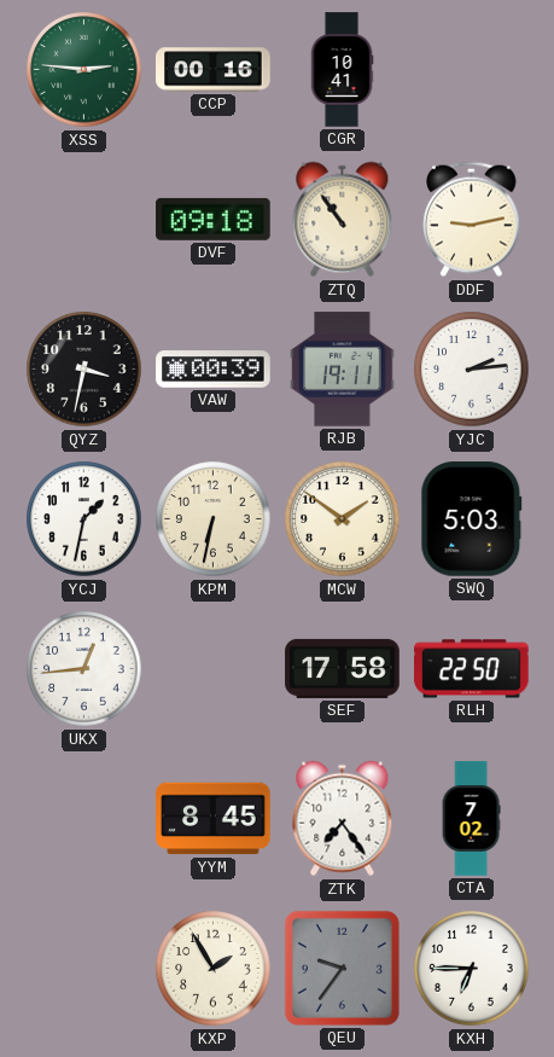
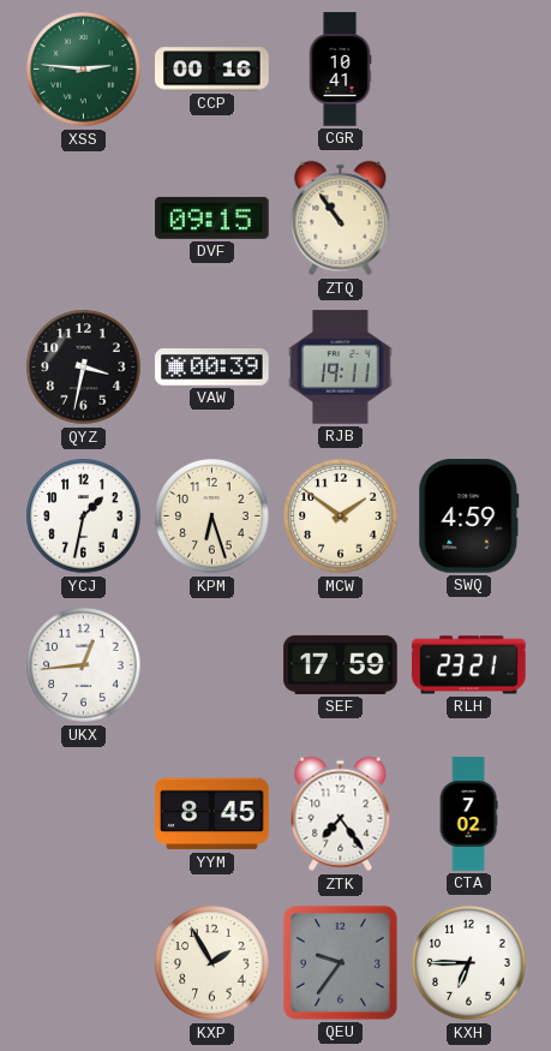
DVF: 09:18 -> 09:15 (212, 217)
DDF: 9:13 -> none (472, 220)
YJC: 2:14 -> none (472, 370)
KPM: 6:32 -> 6:27 (212, 516)
SWQ: 5:03 -> 4:59 (469, 516)
SEF: 17:58 -> 17:59 (341, 664)
RLH: 22:50 -> 23:21 (469, 665)
